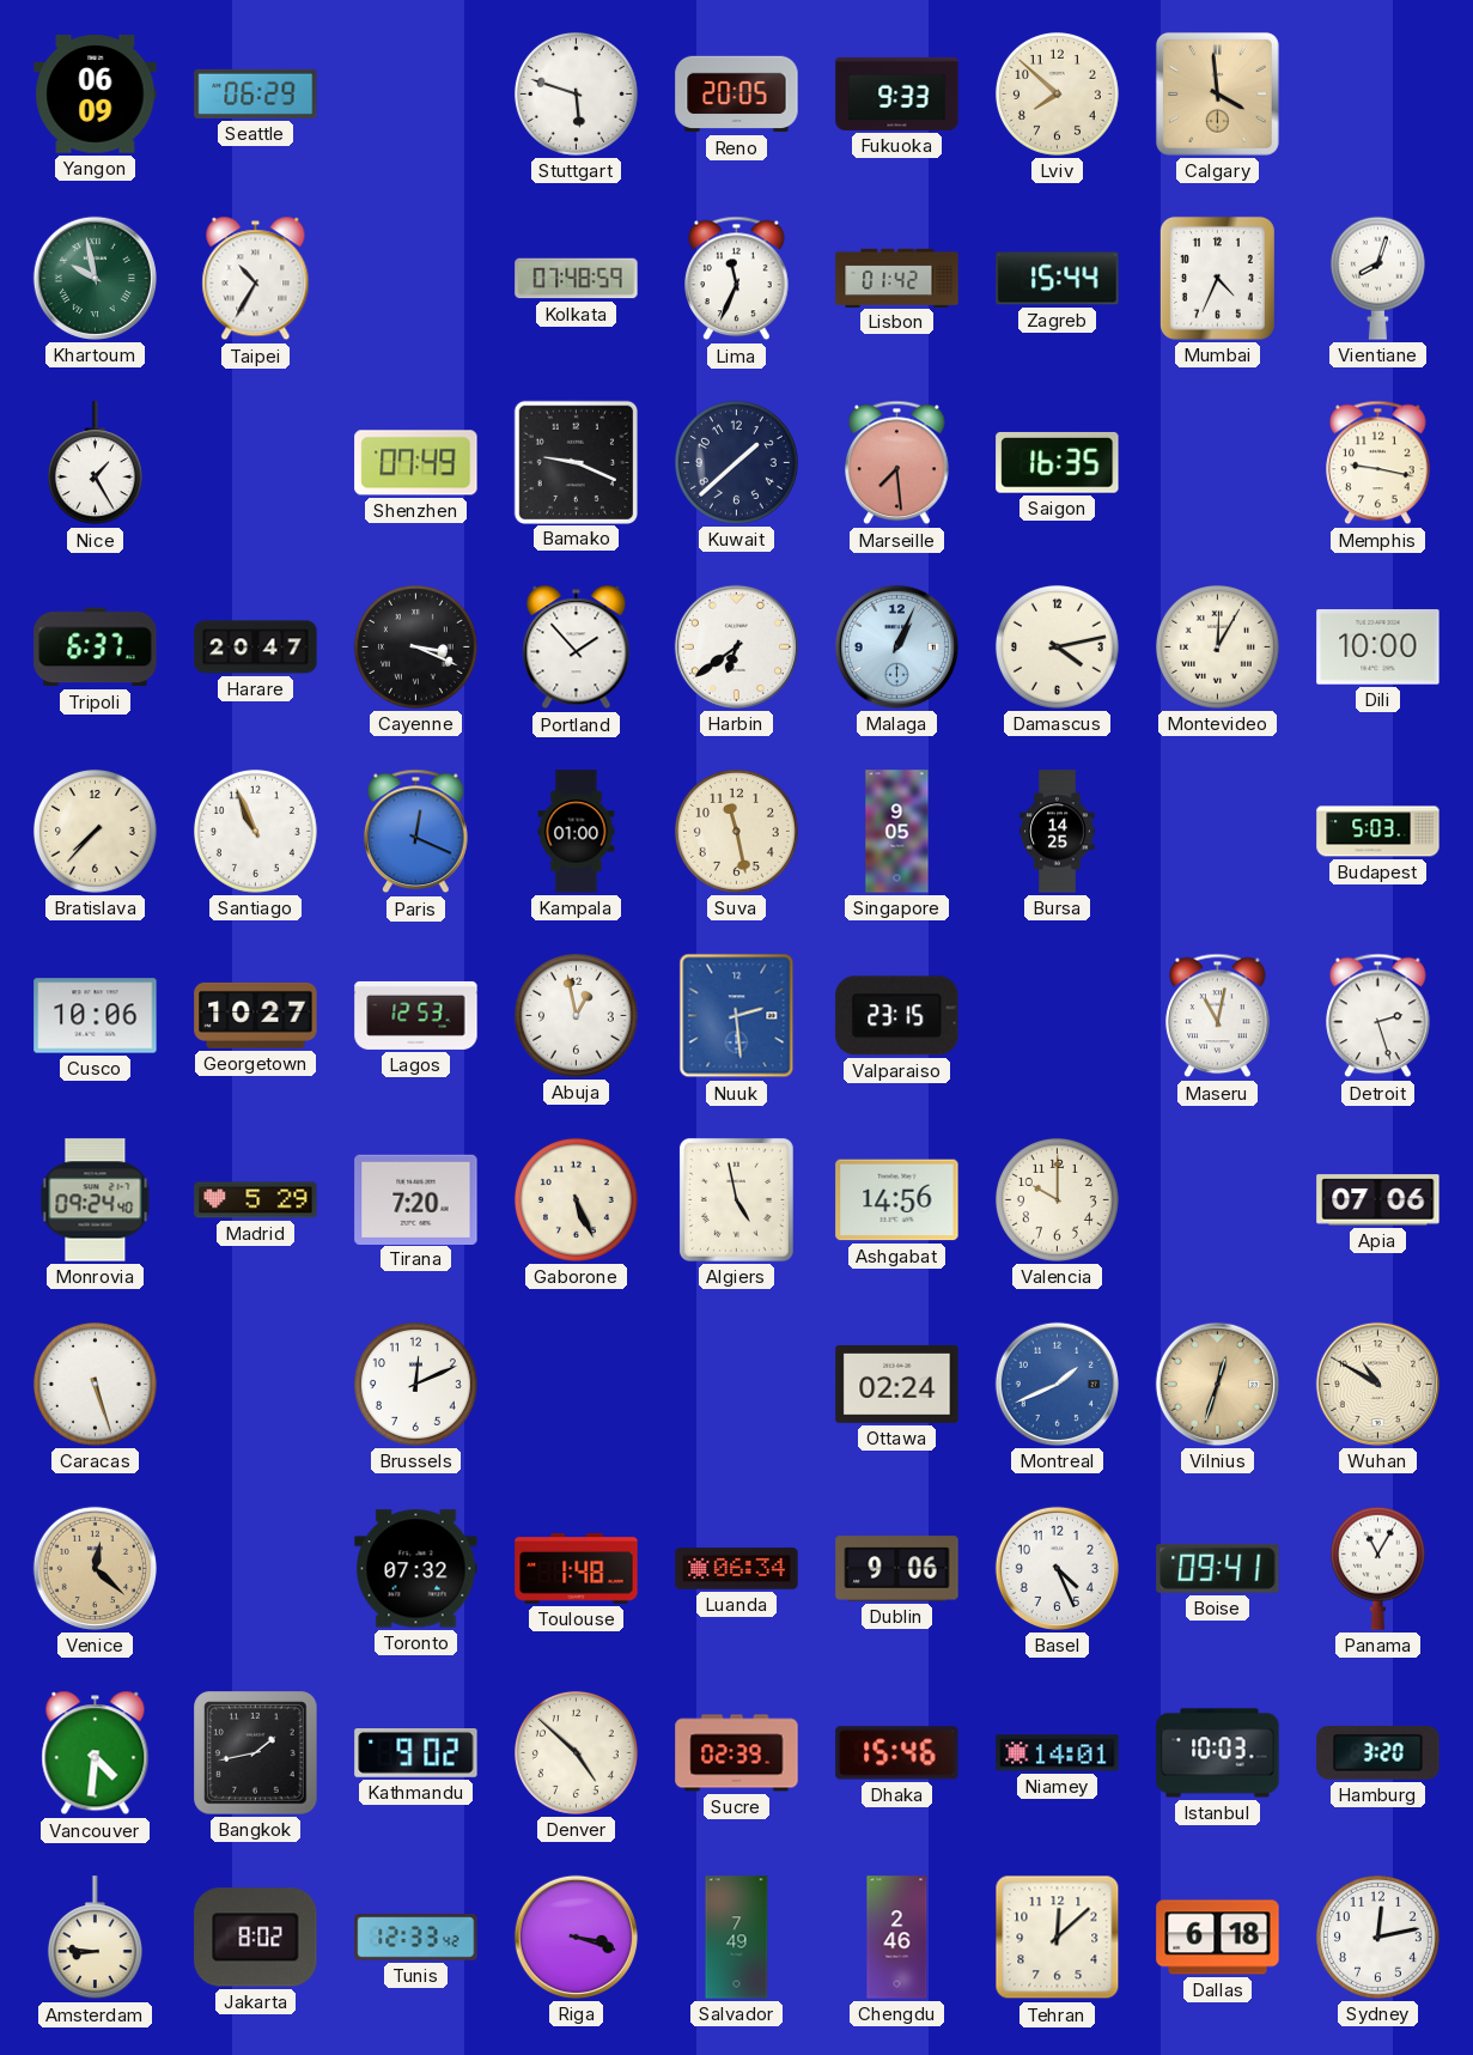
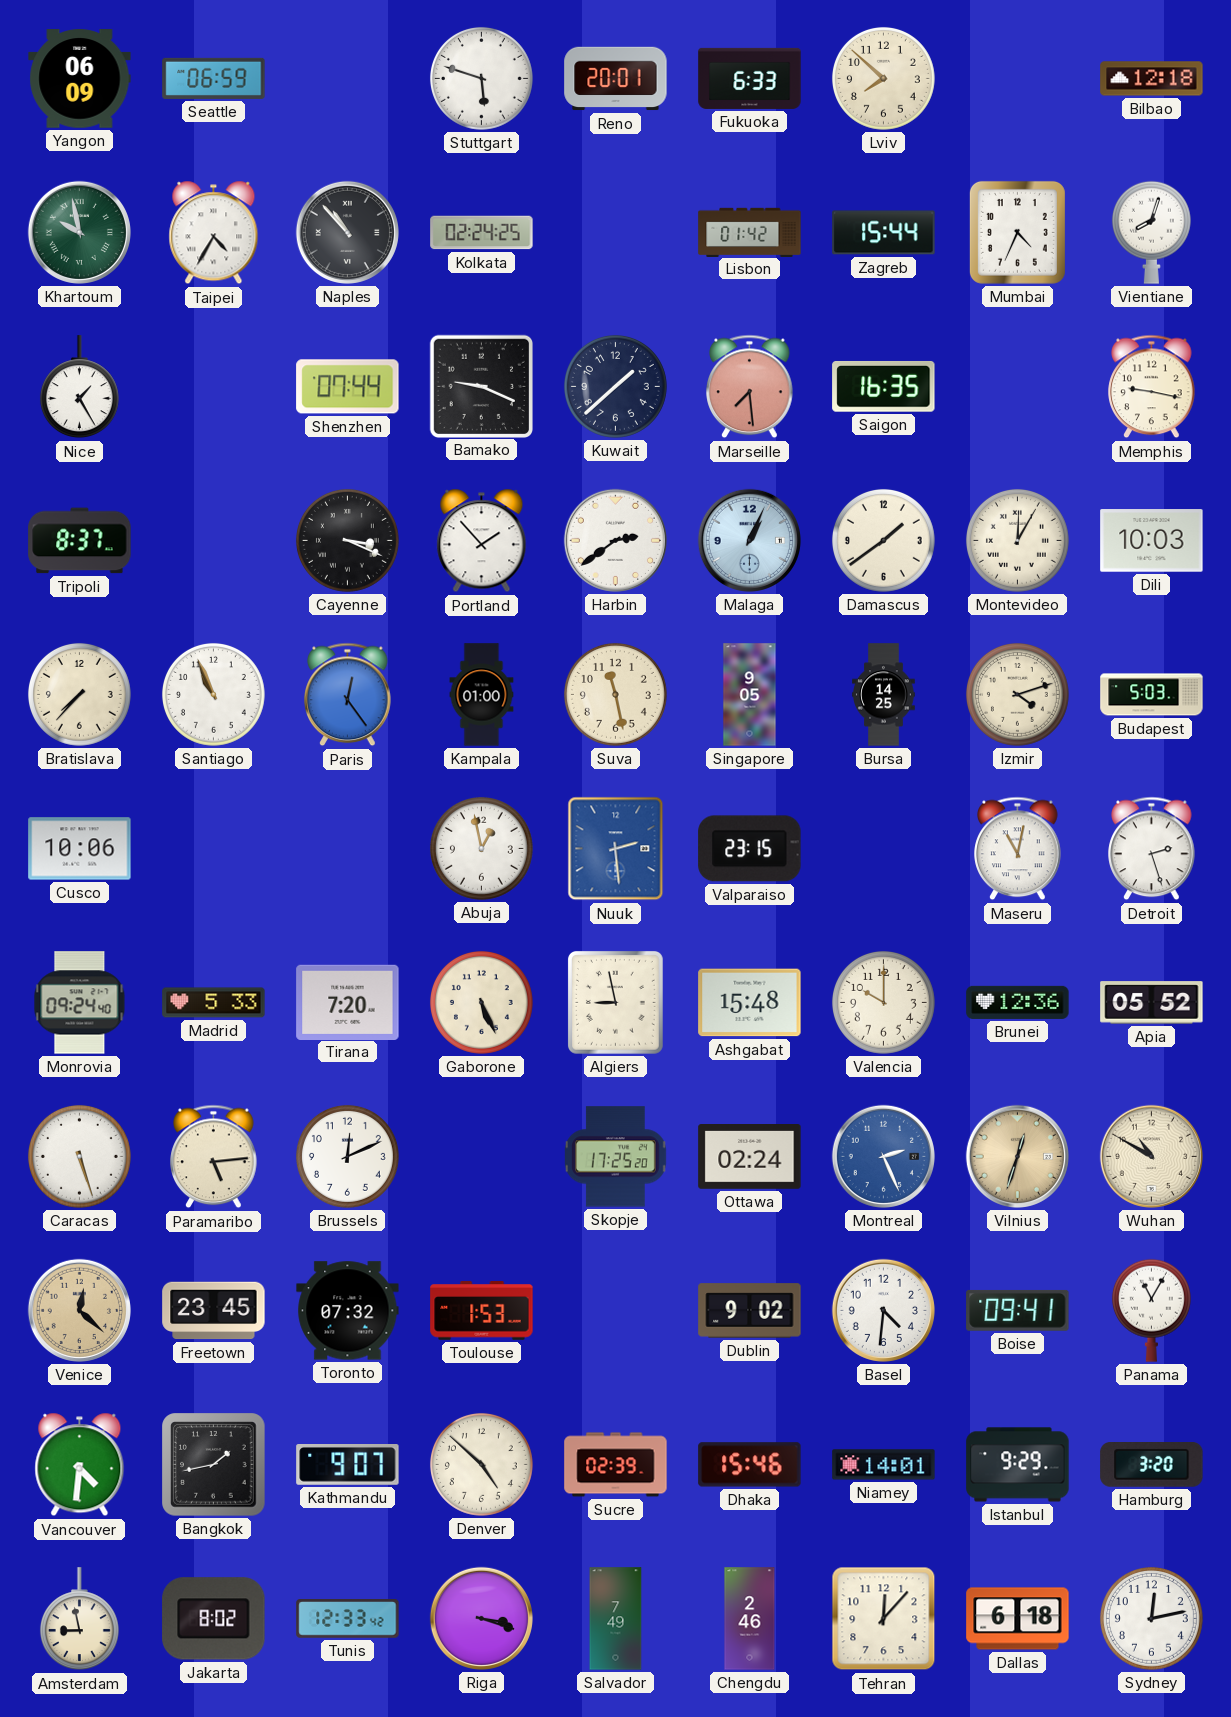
Seattle: 06:29 -> 06:59 (214, 78)
Reno: 20:05 -> 20:01 (616, 79)
Fukuoka: 9:33 -> 6:33 (750, 78)
Calgary: 3:59 -> none (1217, 93)
Bilbao: none -> 12:18 (1152, 79)
Taipei: 10:35 -> 4:35 (214, 233)
Naples: none -> 10:53 (347, 232)
Kolkata: 07:48 -> 02:24 (482, 233)
Lima: 11:34 -> none (737, 279)
Shenzhen: 07:49 -> 07:44 (348, 387)
Tripoli: 6:37 -> 8:37 (80, 541)
Harare: 20:47 -> none (256, 647)
Harbin: 6:39 -> 2:39 (615, 540)
Damascus: 4:13 -> 1:39 (883, 540)
Dili: 10:00 -> 10:03 (1152, 541)
Paris: 12:19 -> 12:24 (348, 695)
Izmir: none -> 4:12 (1017, 694)
Georgetown: 10:27 -> none (256, 1015)
Lagos: 12:53 -> none (416, 1015)
Madrid: 5:29 -> 5:33 (214, 1003)
Algiers: 4:58 -> 8:58 (615, 1003)
Ashgabat: 14:56 -> 15:48 (750, 1003)
Brunei: none -> 12:36 (1018, 1002)
Apia: 07:06 -> 05:52 (1152, 1003)
Paramaribo: none -> 5:14 (214, 1157)
Skopje: none -> 17:25 (616, 1157)
Montreal: 1:41 -> 2:26 (883, 1156)
Freetown: none -> 23:45 (214, 1311)
Toulouse: 1:48 -> 1:53 (482, 1311)
Luanda: 06:34 -> none (737, 1569)
Dublin: 9:06 -> 9:02 (750, 1311)
Basel: 4:26 -> 4:31 (883, 1310)
Kathmandu: 9:02 -> 9:07 (348, 1465)
Istanbul: 10:03 -> 9:29 (1018, 1465)
Amsterdam: 8:46 -> 8:58 (79, 1619)
Tehran: 12:08 -> 12:07 (884, 1619)
